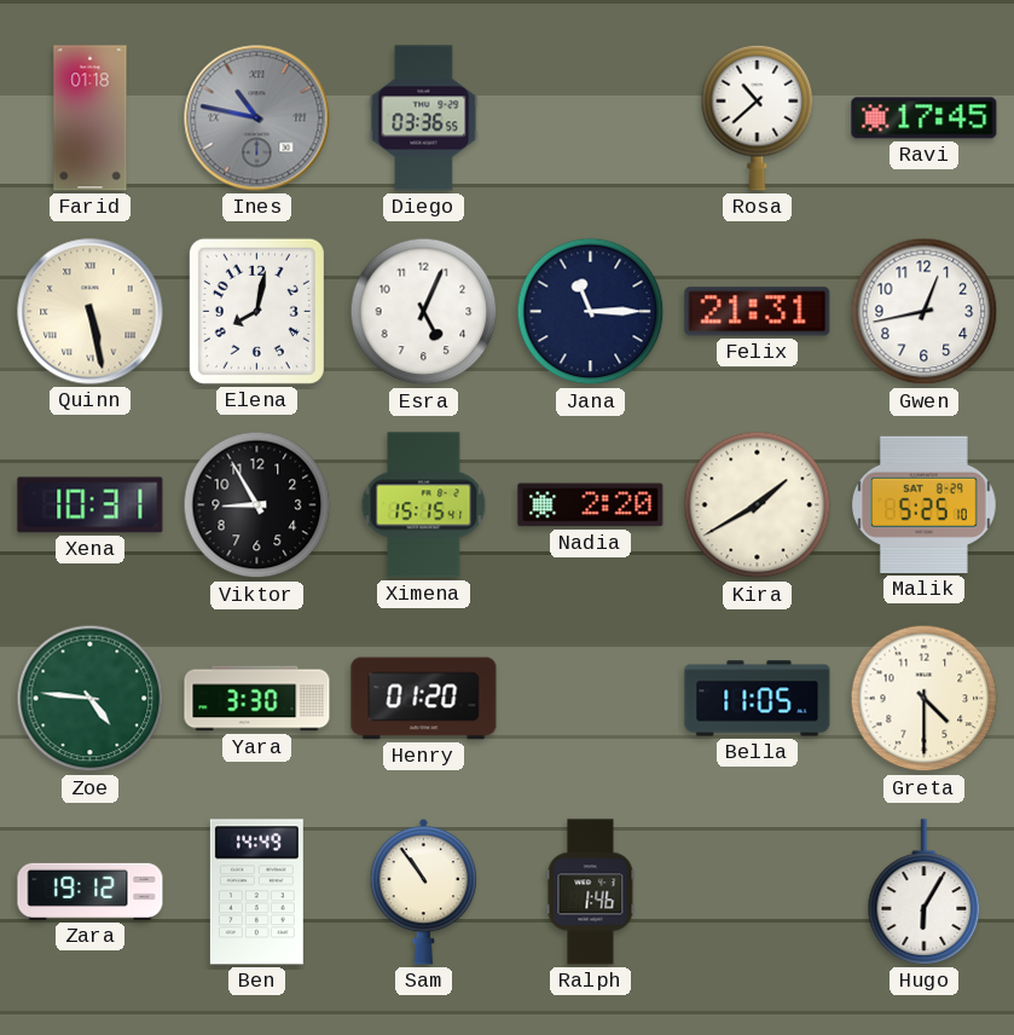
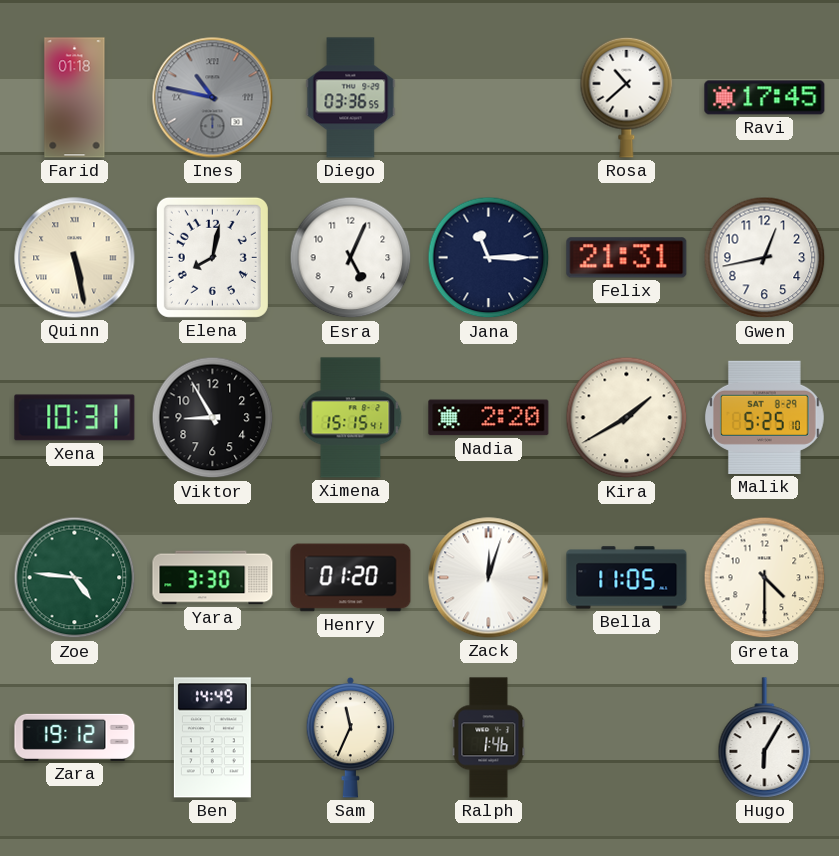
Zack: none -> 12:03 (489, 578)
Sam: 10:54 -> 11:34 (351, 737)
